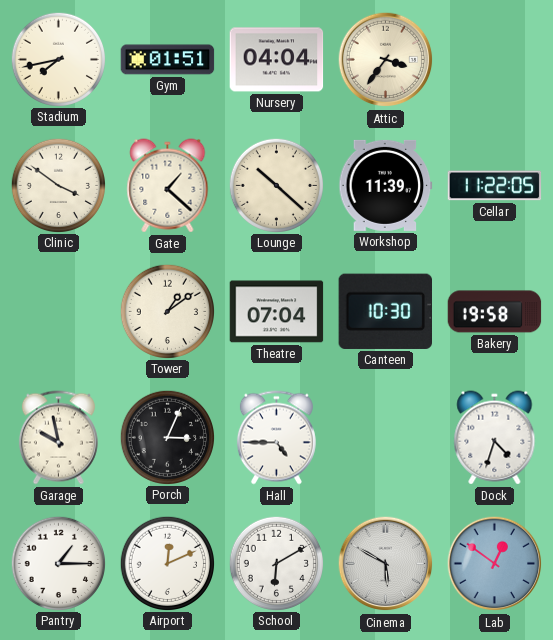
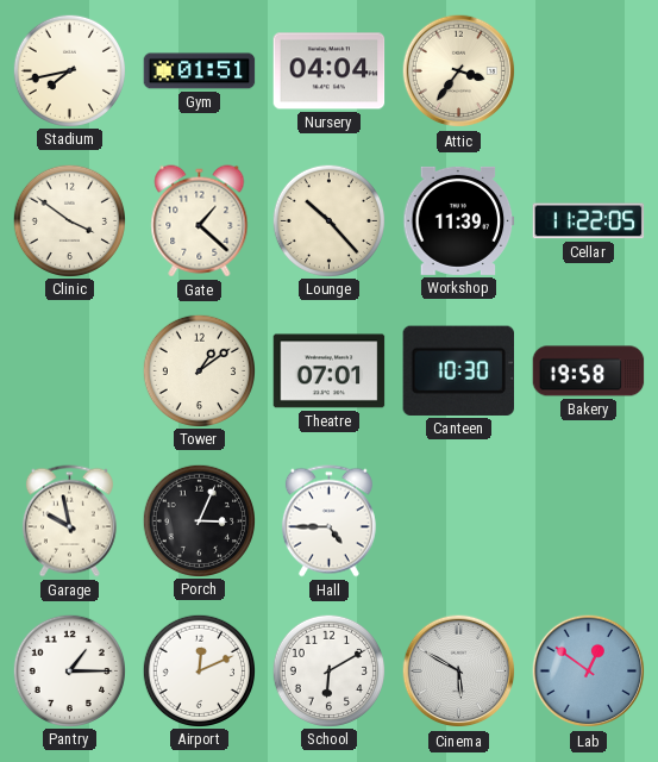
Lounge: 10:22 -> 10:23 (328, 220)
Theatre: 07:04 -> 07:01 (330, 371)
Dock: 4:33 -> none (495, 438)
